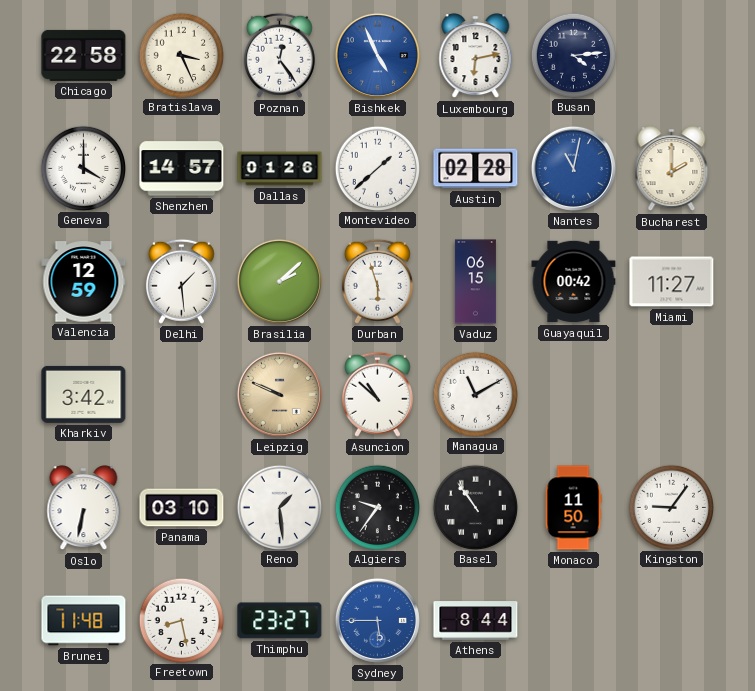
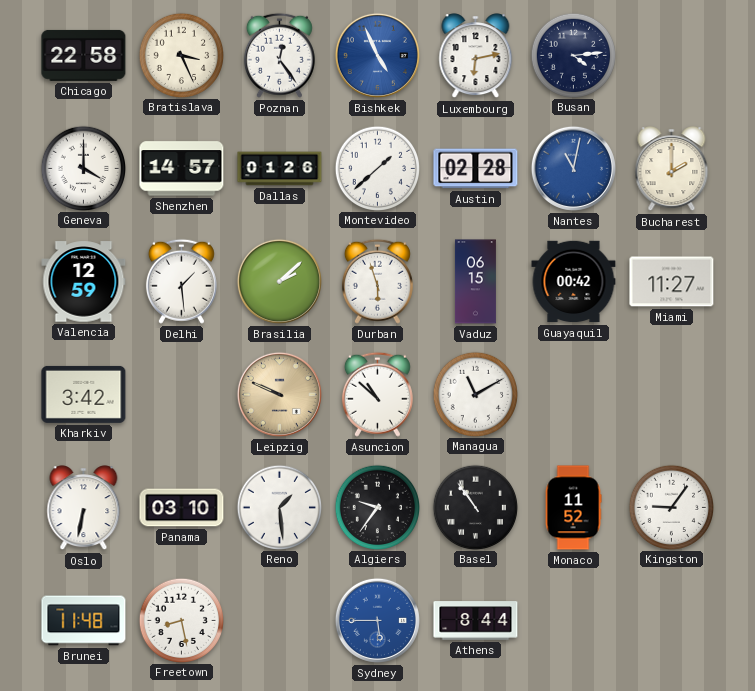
Monaco: 11:50 -> 11:52 (573, 508)
Thimphu: 23:27 -> none (280, 621)
